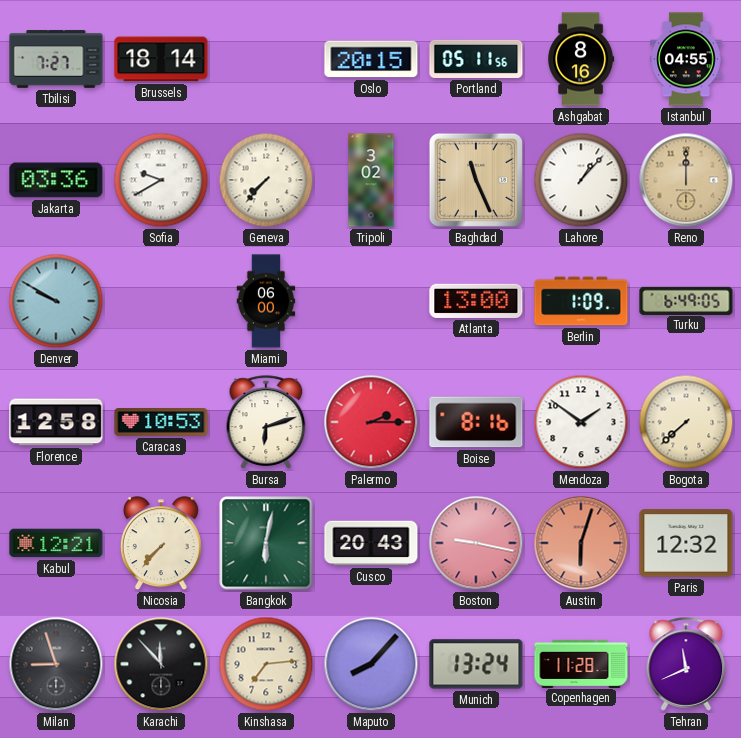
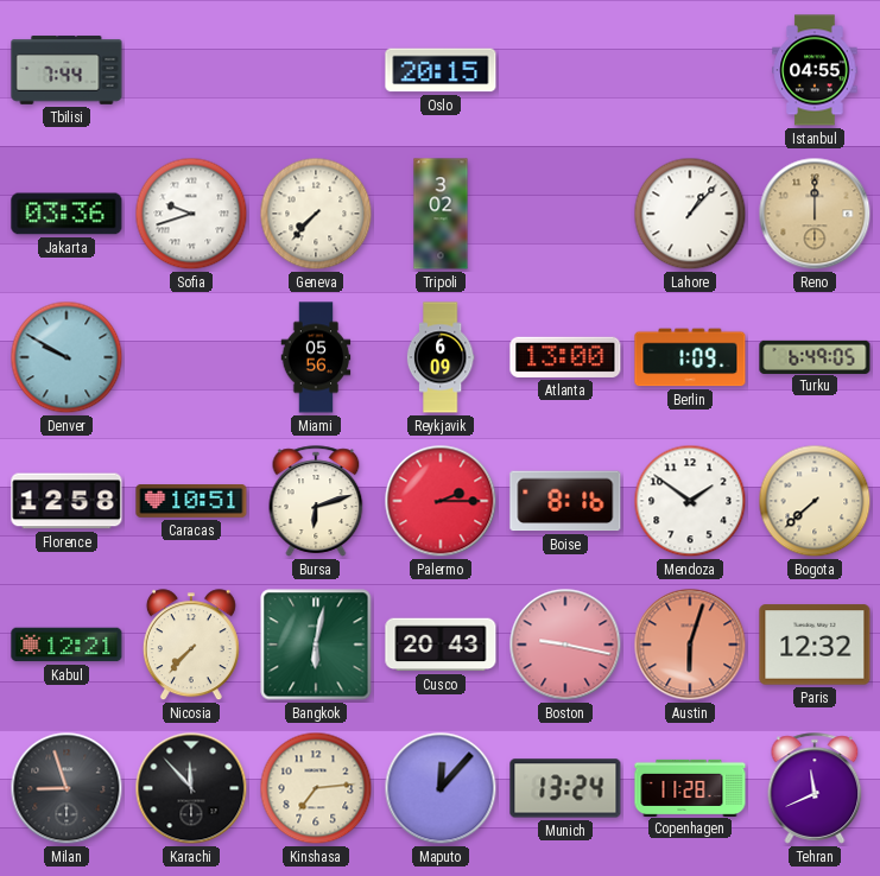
Tbilisi: 7:27 -> 7:44 (67, 70)
Brussels: 18:14 -> none (161, 59)
Portland: 05:11 -> none (476, 59)
Ashgabat: 8:16 -> none (581, 59)
Sofia: 9:40 -> 9:42 (191, 214)
Baghdad: 11:26 -> none (476, 180)
Miami: 06:00 -> 05:56 (316, 357)
Reykjavik: none -> 6:09 (441, 357)
Caracas: 10:53 -> 10:51 (191, 502)
Maputo: 8:07 -> 12:07 (441, 788)
